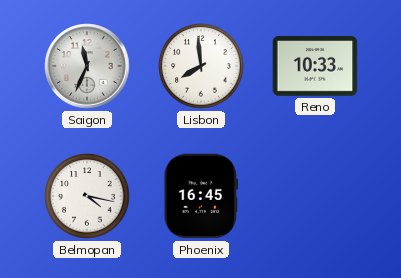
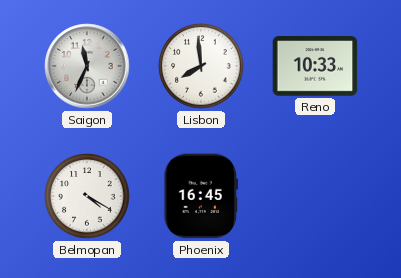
Belmopan: 4:17 -> 4:20 (87, 196)
